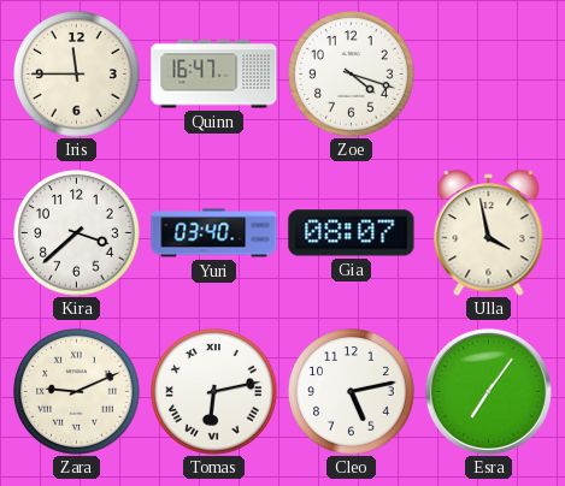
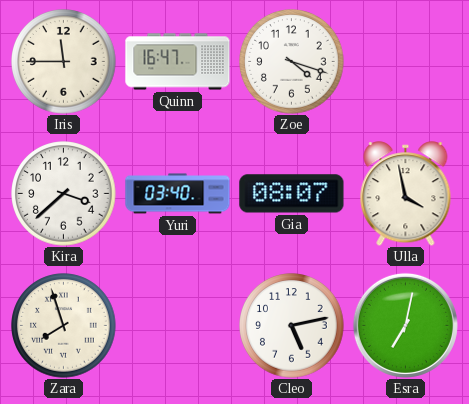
Zara: 9:11 -> 7:57 (64, 326)
Tomas: 6:13 -> none (214, 392)
Esra: 7:06 -> 7:02 (405, 325)
